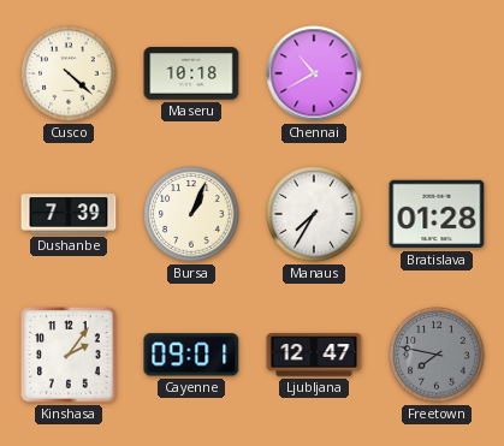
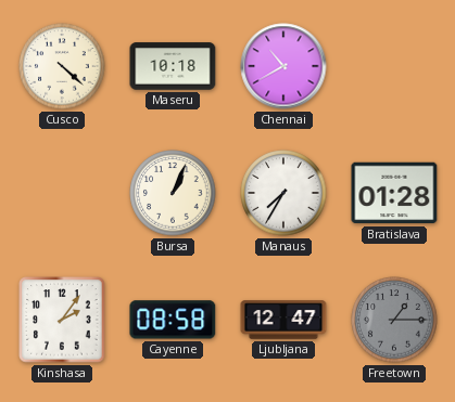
Dushanbe: 7:39 -> none (69, 214)
Cayenne: 09:01 -> 08:58 (173, 320)
Freetown: 7:47 -> 1:15 (394, 320)
